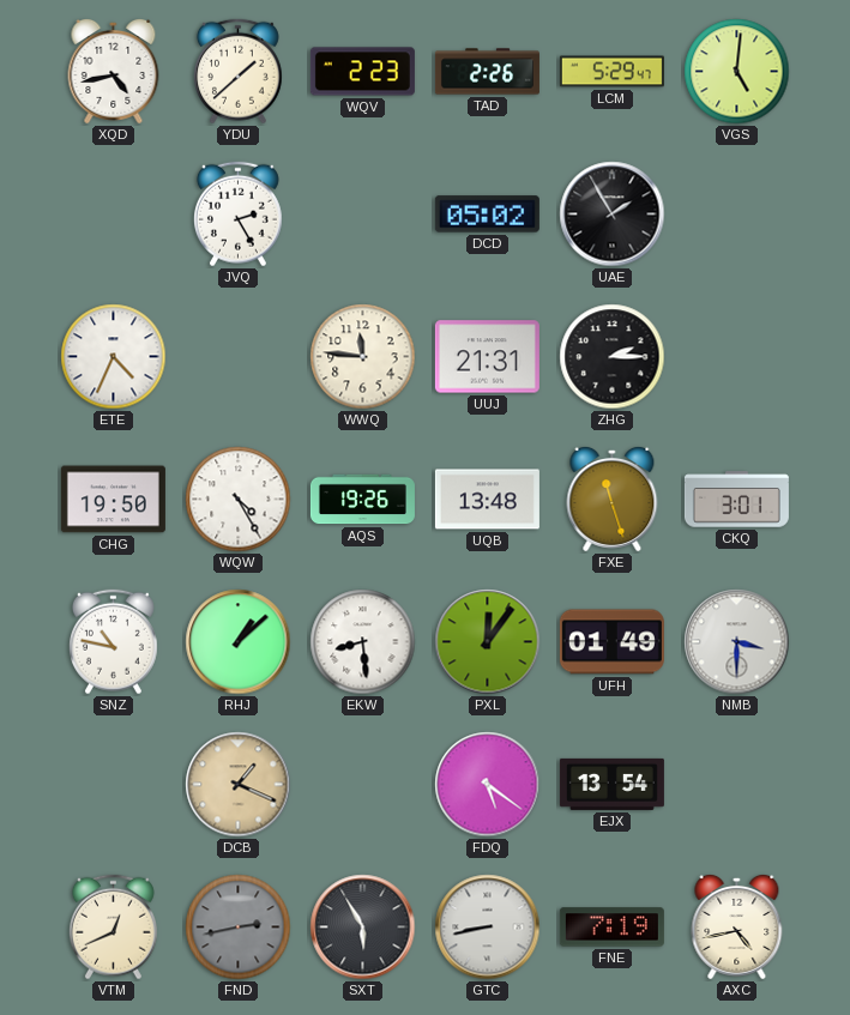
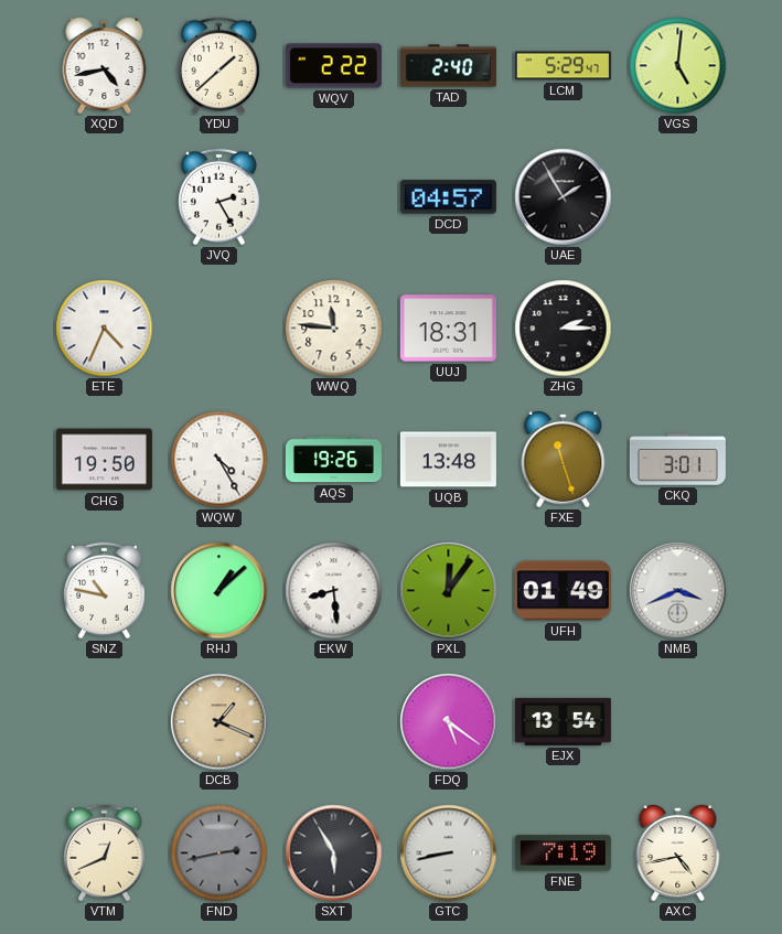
WQV: 2:23 -> 2:22 (333, 66)
TAD: 2:26 -> 2:40 (448, 66)
DCD: 05:02 -> 04:57 (448, 197)
UUJ: 21:31 -> 18:31 (448, 329)
NMB: 3:30 -> 3:41 (678, 591)
